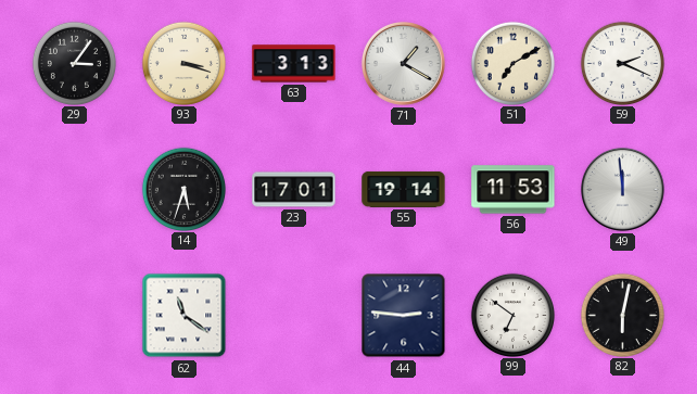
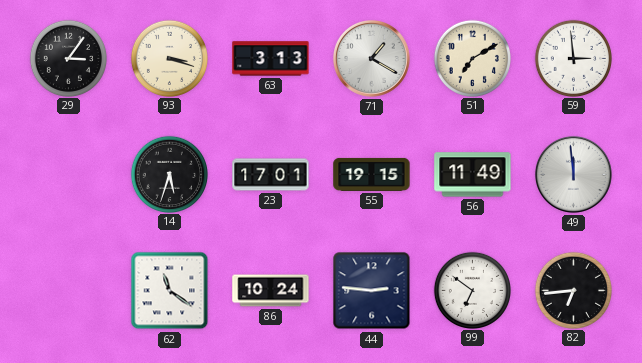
59: 2:19 -> 2:59 (573, 58)
55: 19:14 -> 19:15 (372, 174)
56: 11:53 -> 11:49 (473, 175)
86: none -> 10:24 (271, 291)
82: 6:02 -> 6:44 (573, 290)
